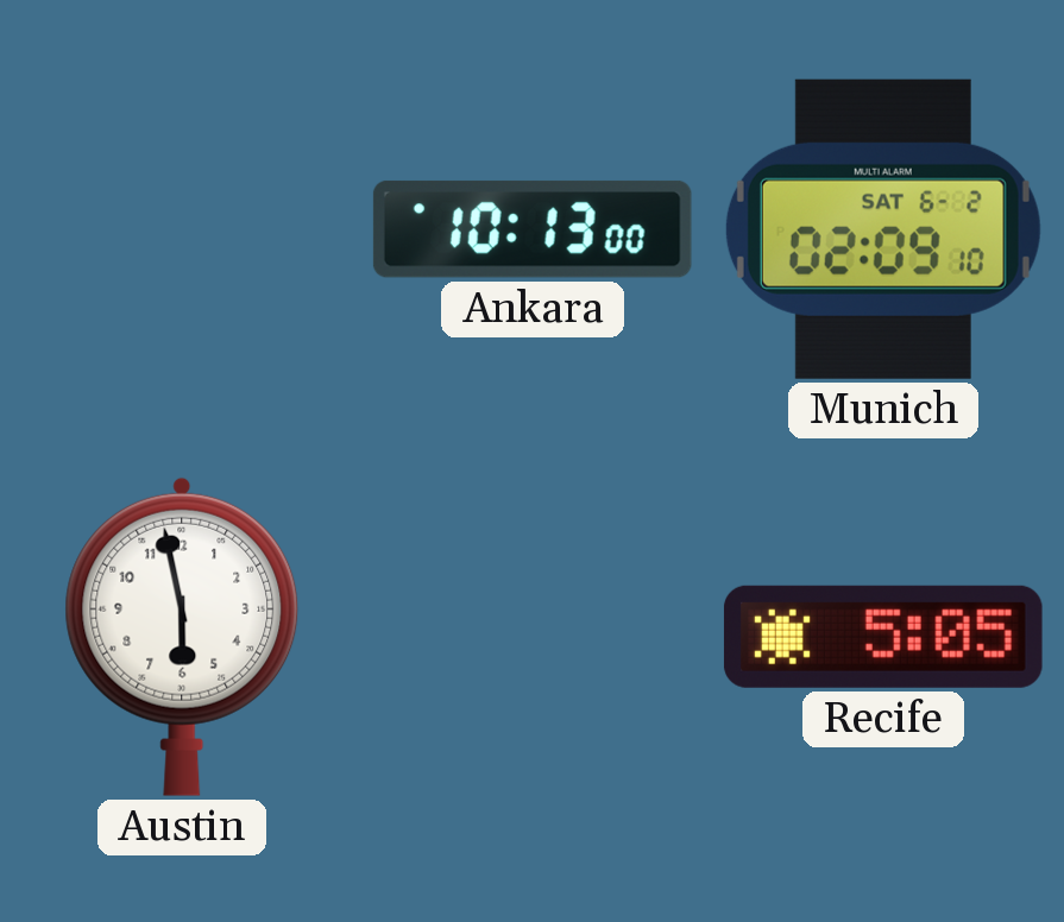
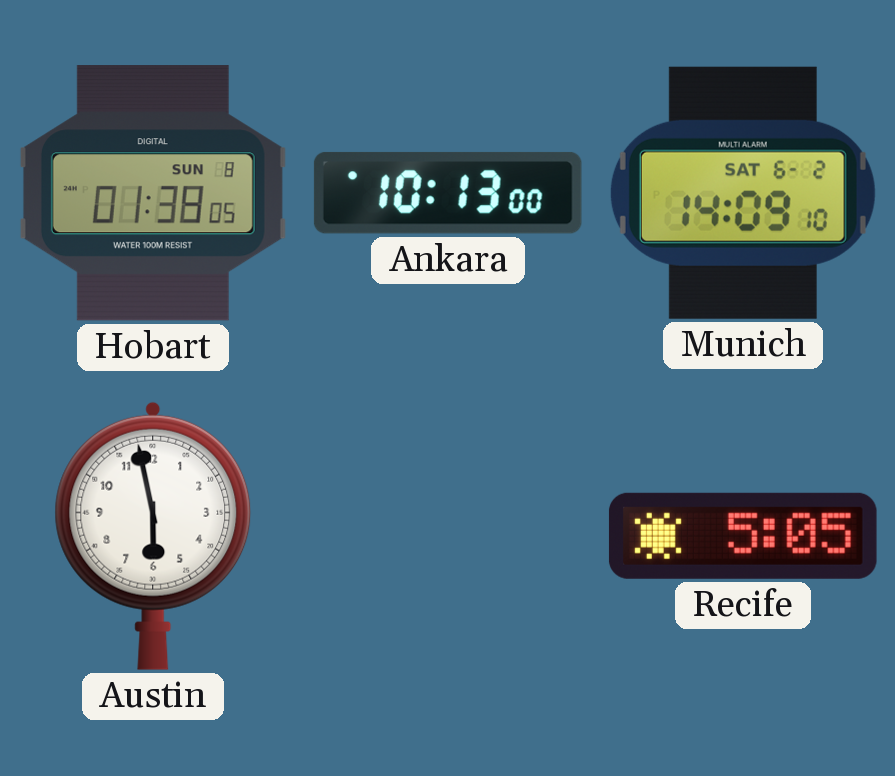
Hobart: none -> 01:38 (153, 193)
Munich: 02:09 -> 14:09 (743, 193)
